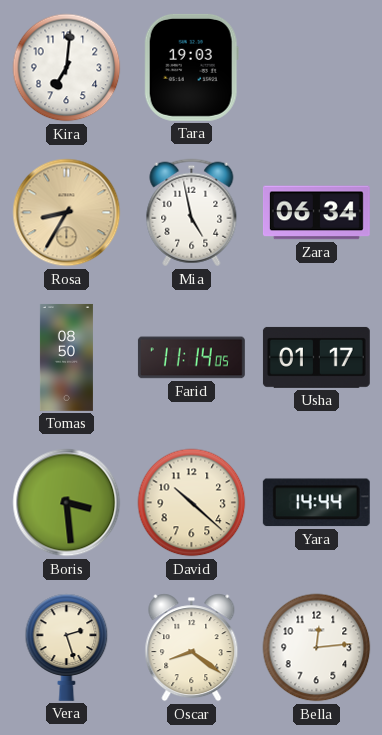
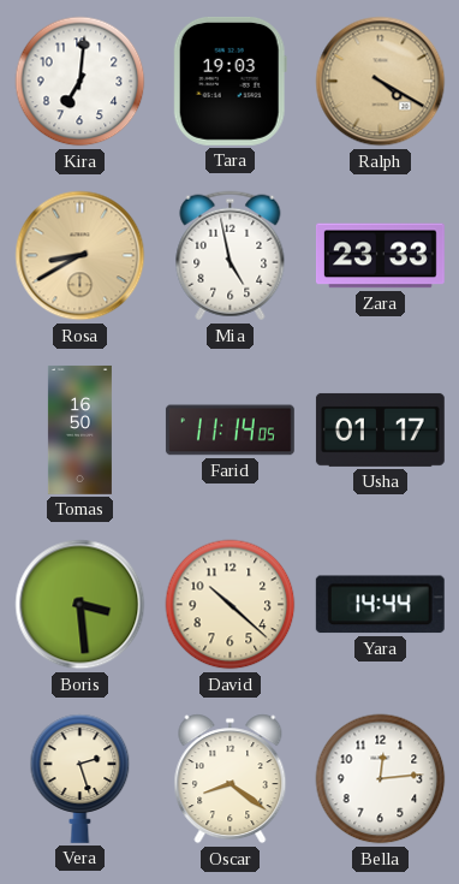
Ralph: none -> 4:20 (381, 82)
Rosa: 8:35 -> 8:40 (81, 256)
Zara: 06:34 -> 23:33 (380, 256)
Tomas: 08:50 -> 16:50 (79, 429)
